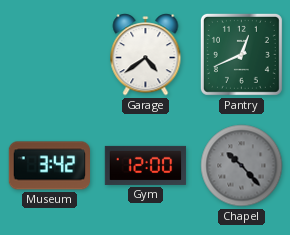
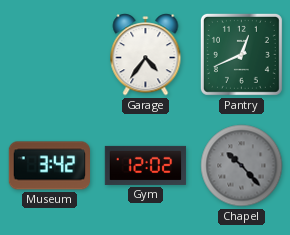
Garage: 4:39 -> 4:36 (146, 55)
Gym: 12:00 -> 12:02 (146, 165)
